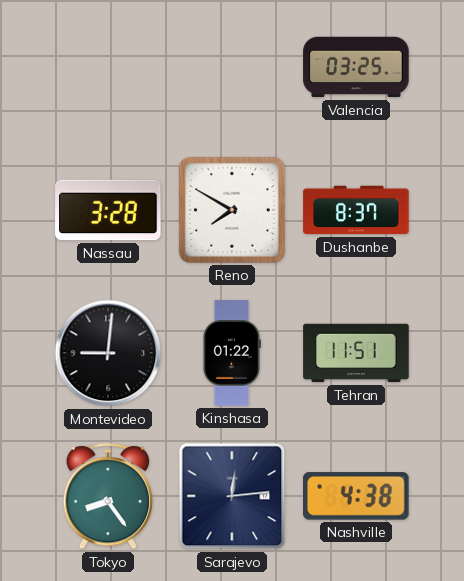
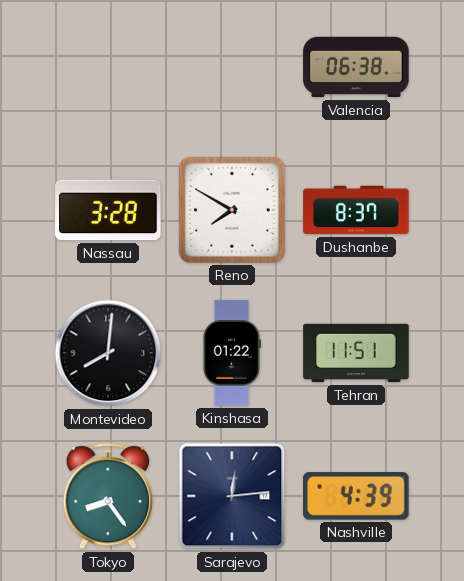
Valencia: 03:25 -> 06:38 (356, 67)
Montevideo: 9:01 -> 8:01 (108, 353)
Nashville: 4:38 -> 4:39 (356, 496)
